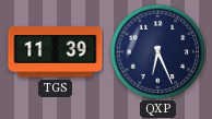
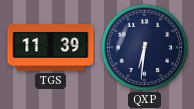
QXP: 6:26 -> 6:31 (144, 47)
